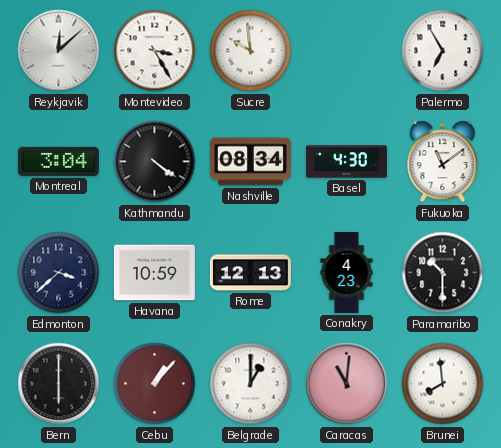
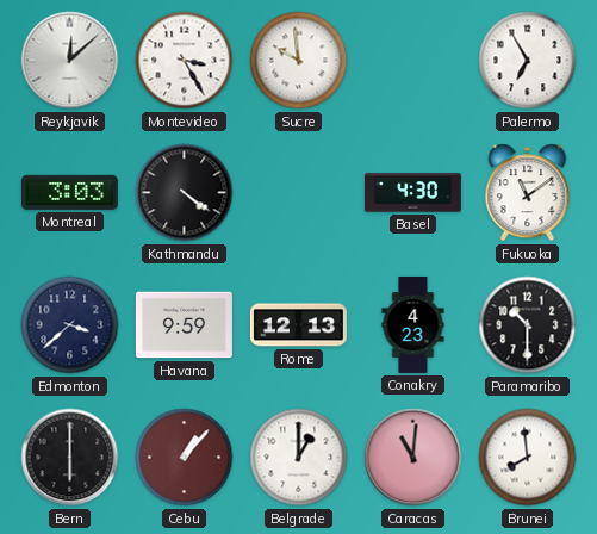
Montreal: 3:04 -> 3:03 (69, 192)
Nashville: 08:34 -> none (250, 162)
Havana: 10:59 -> 9:59 (184, 325)
